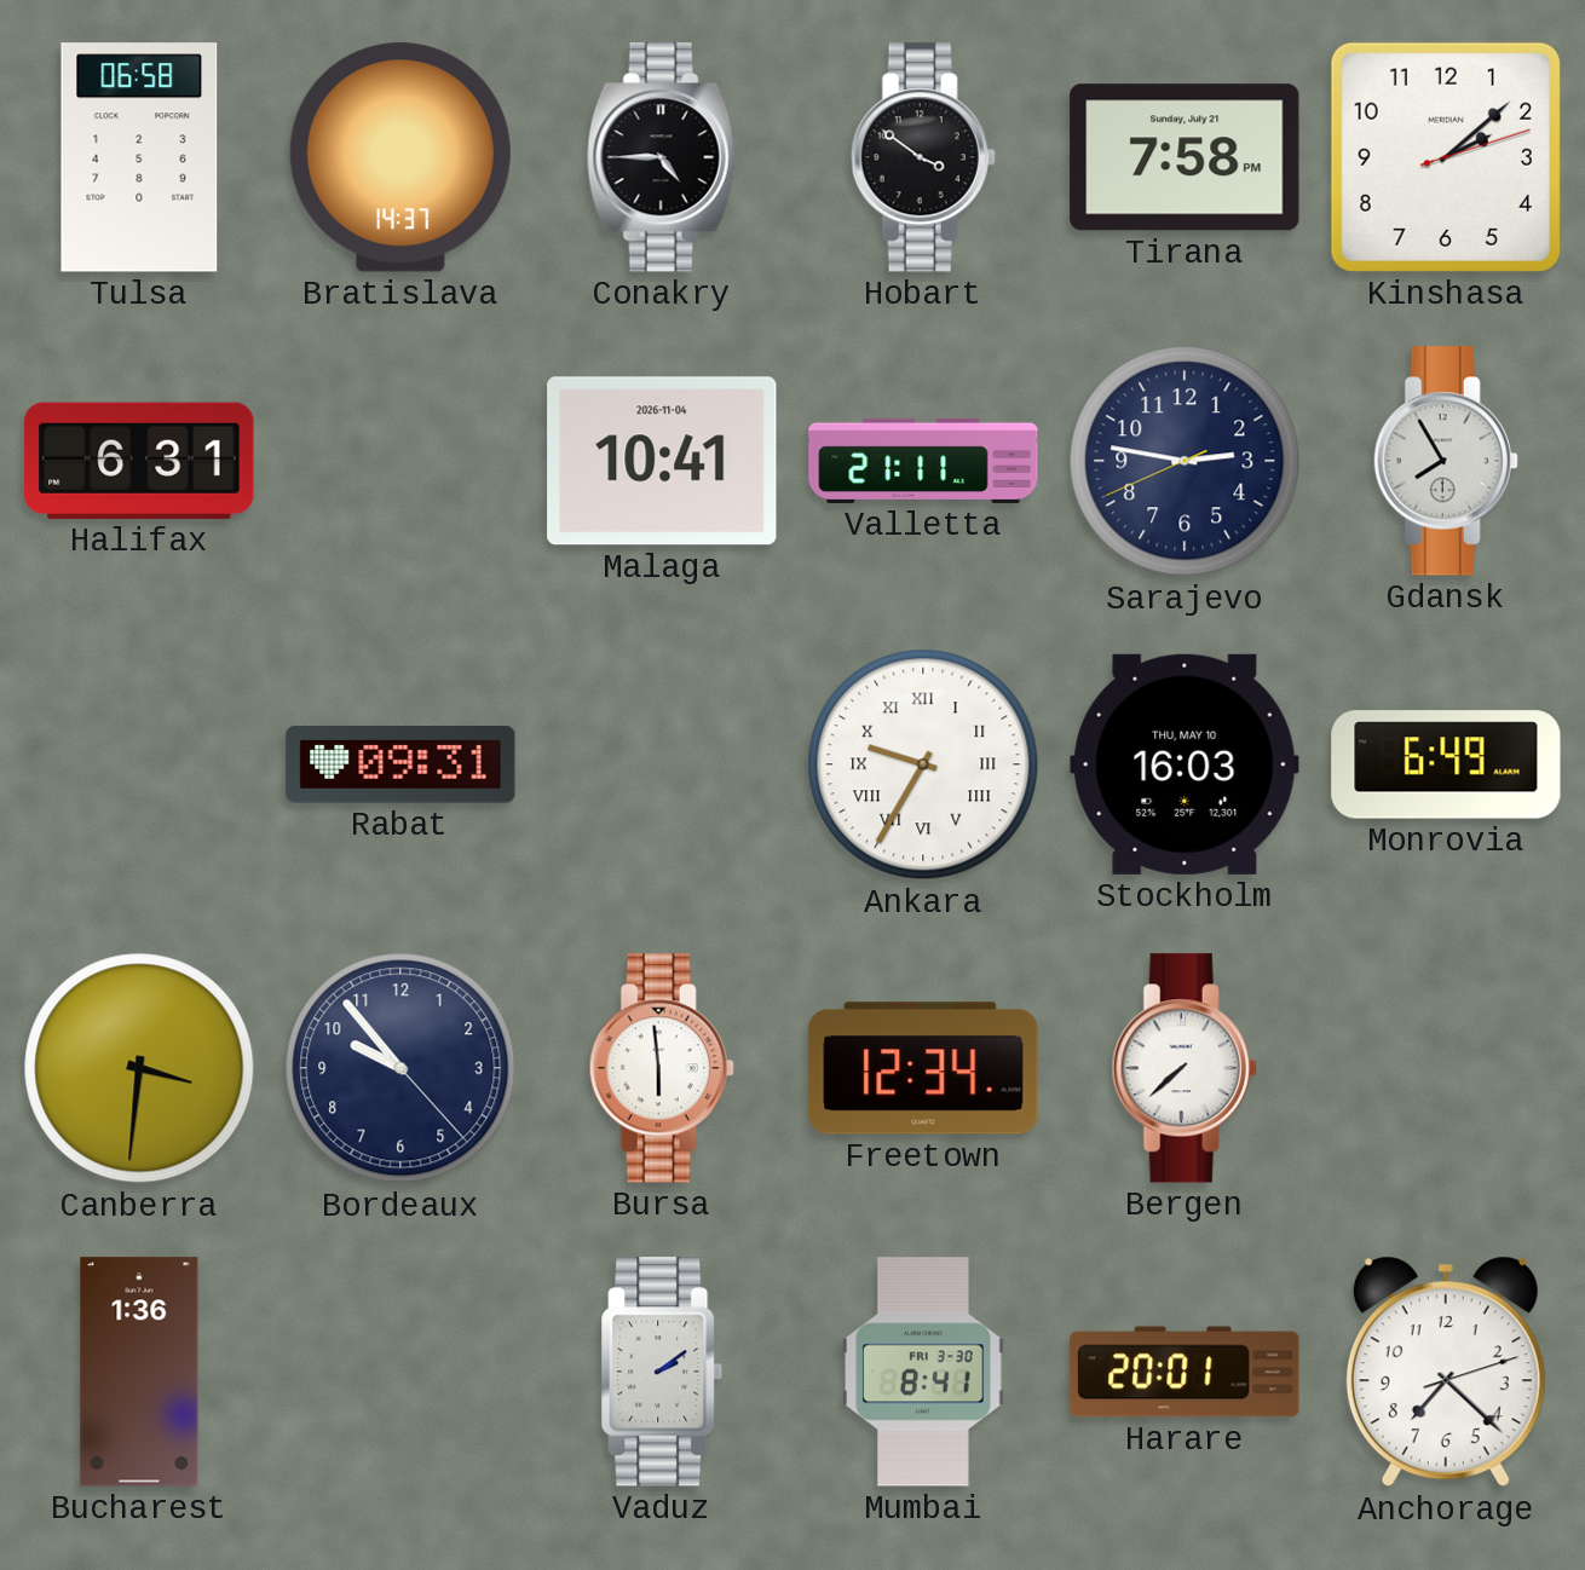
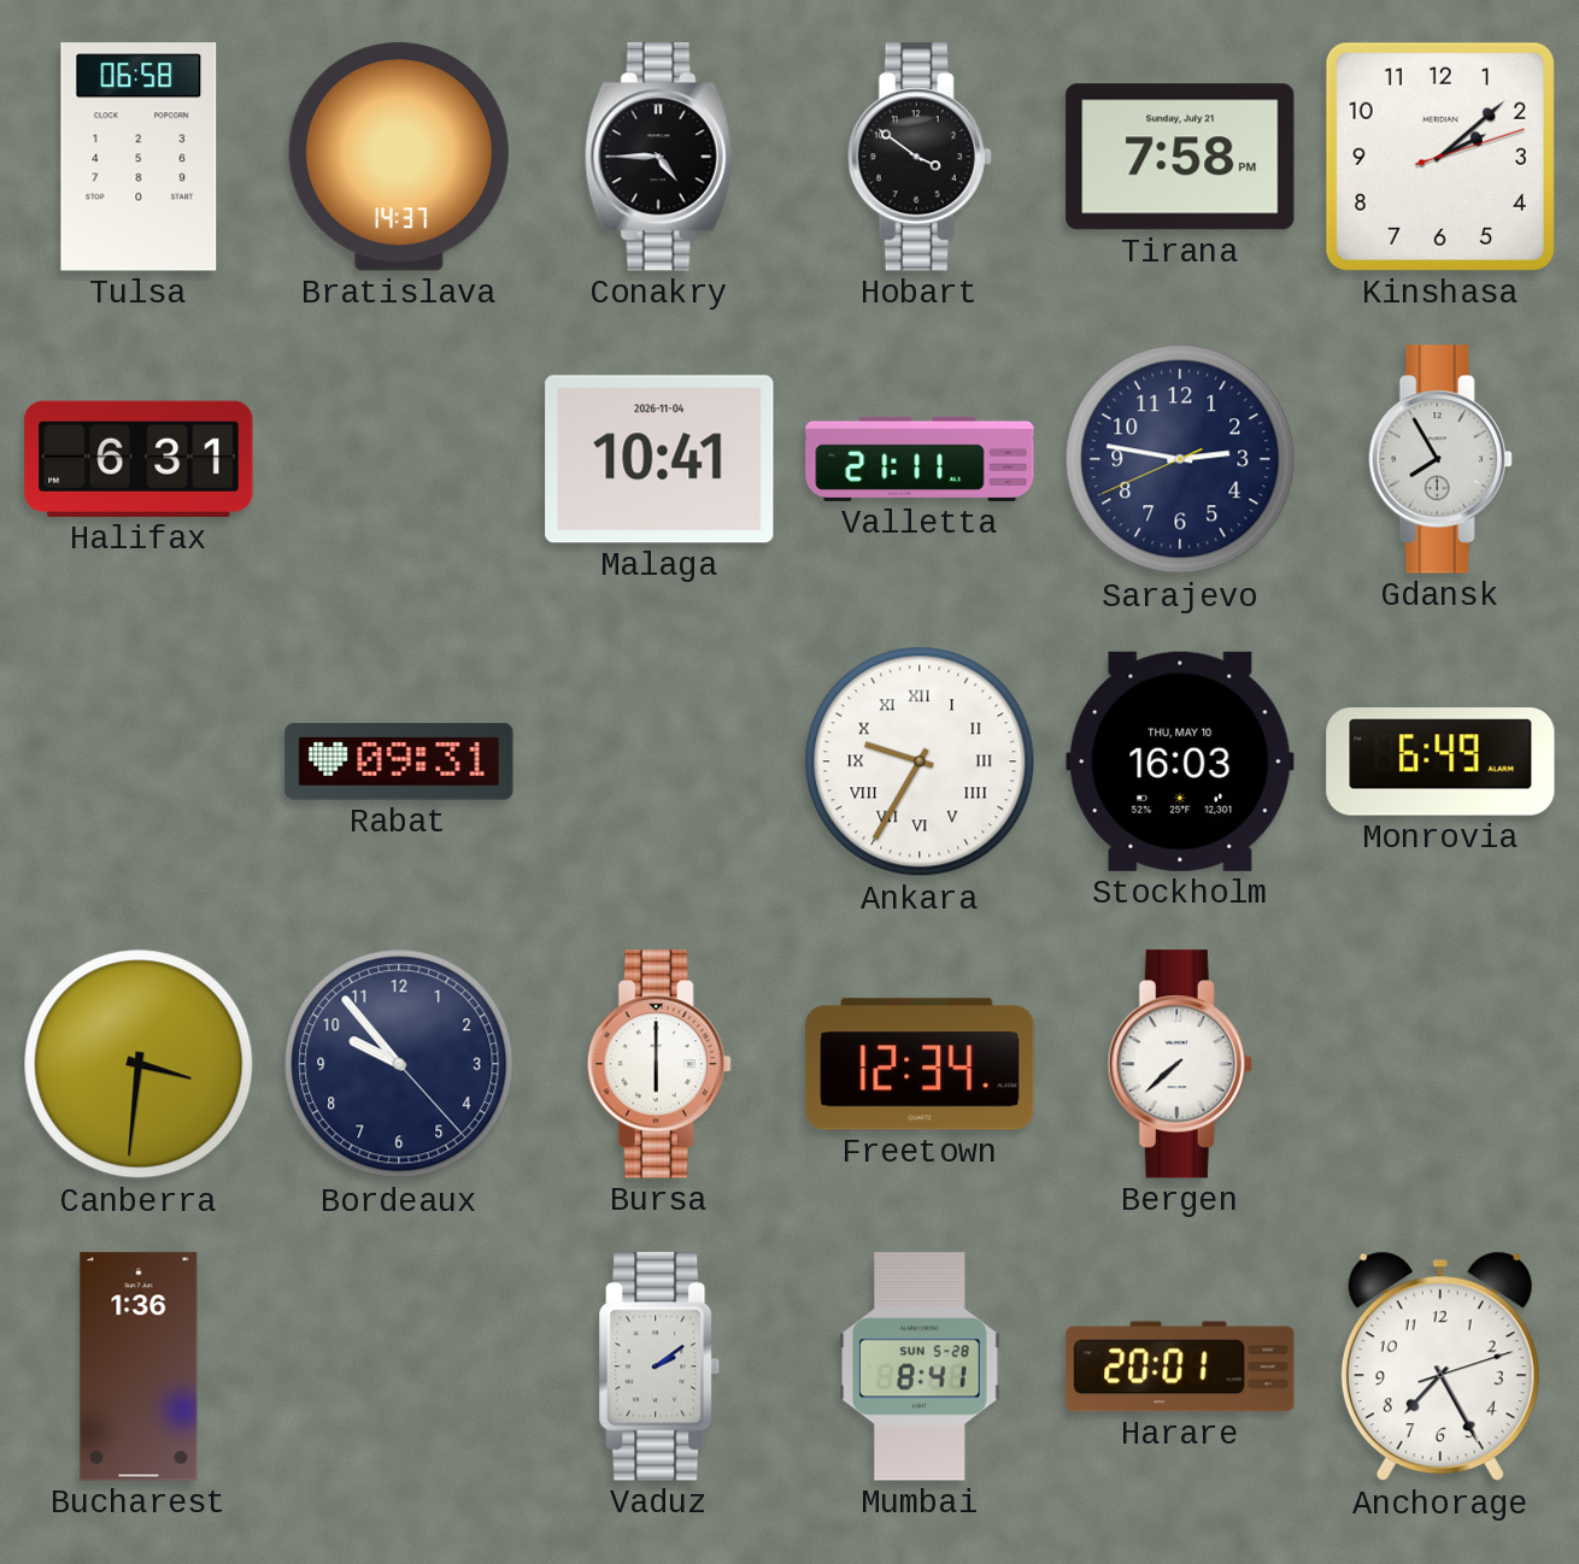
Bursa: 5:59 -> 6:00 (659, 1064)
Mumbai date: FRI 3-30 -> SUN 5-28 (920, 1366)
Anchorage: 7:22 -> 7:25 (1440, 1366)
